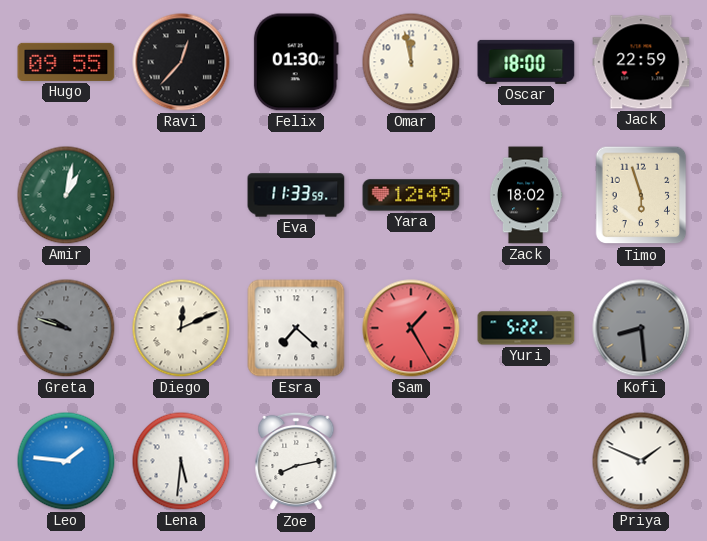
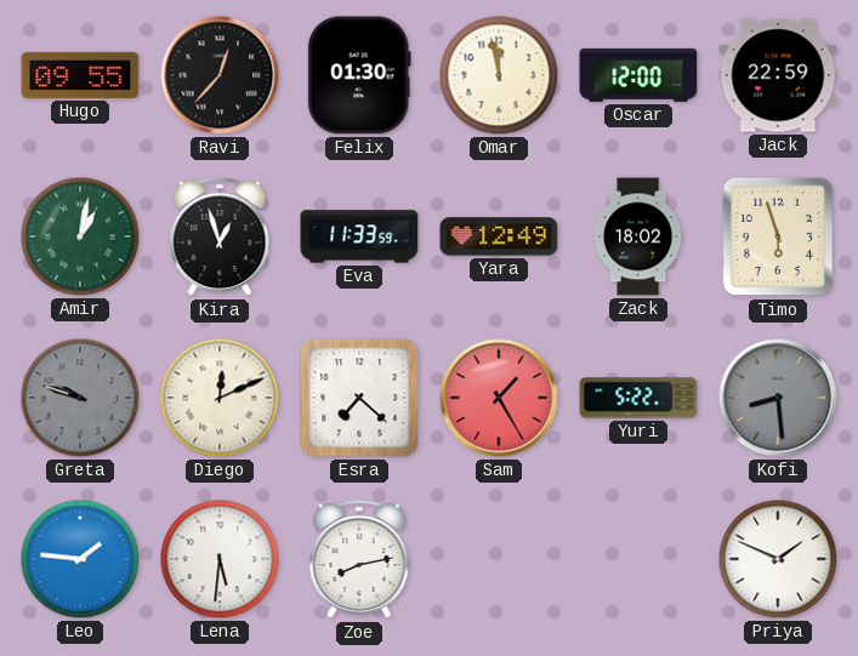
Oscar: 18:00 -> 12:00 (638, 75)
Kira: none -> 12:57 (220, 236)
